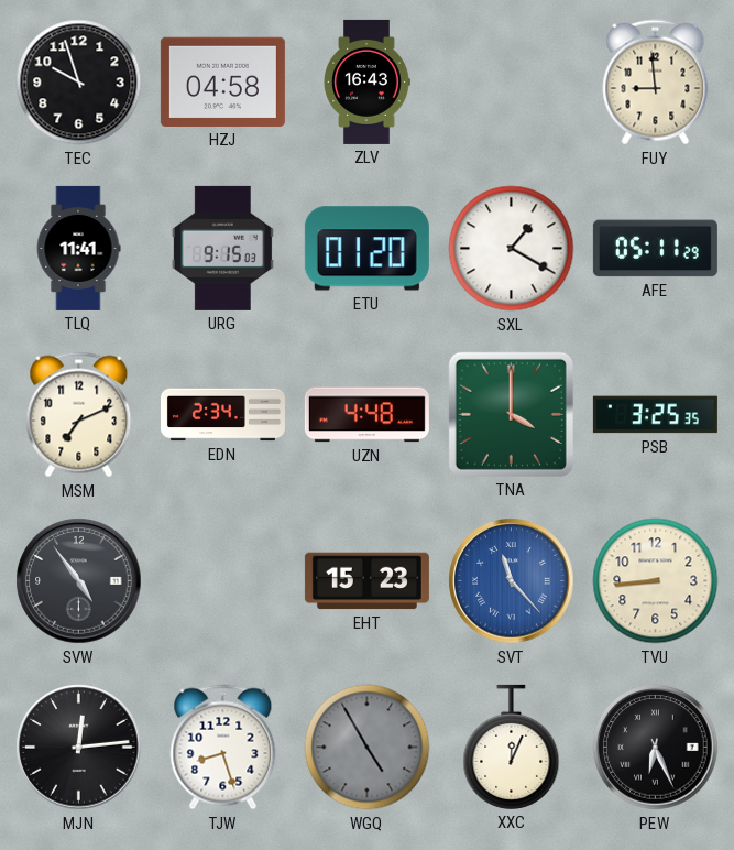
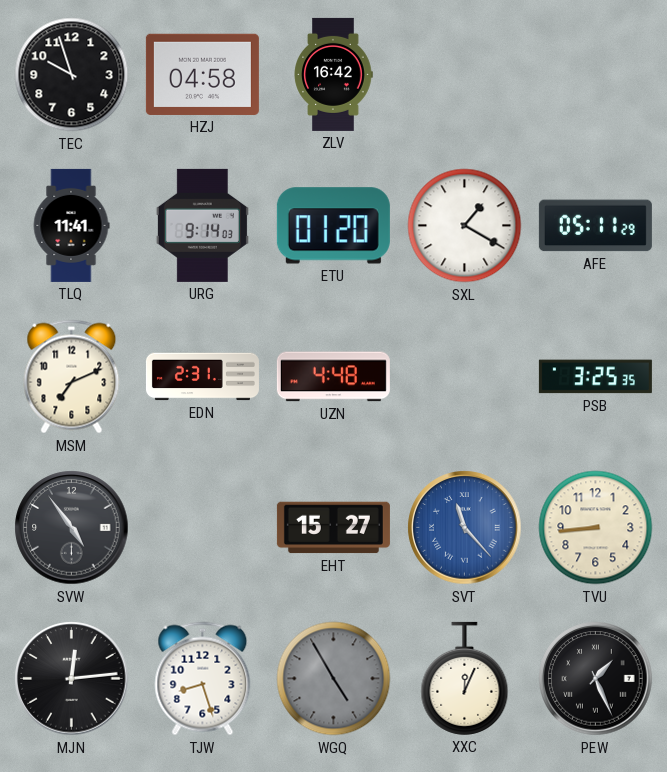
ZLV: 16:43 -> 16:42 (333, 74)
FUY: 8:59 -> none (656, 83)
URG: 9:15 -> 9:14 (202, 225)
EDN: 2:34 -> 2:31 (202, 377)
TNA: 4:00 -> none (511, 414)
EHT: 15:23 -> 15:27 (333, 528)
PEW: 6:26 -> 1:26 (596, 679)
